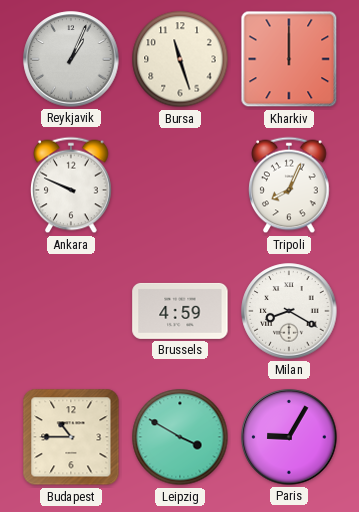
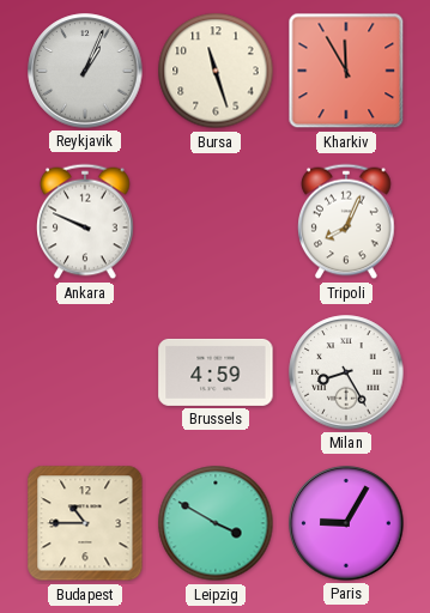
Kharkiv: 12:00 -> 11:55 (346, 71)
Milan: 8:20 -> 8:25 (346, 372)
